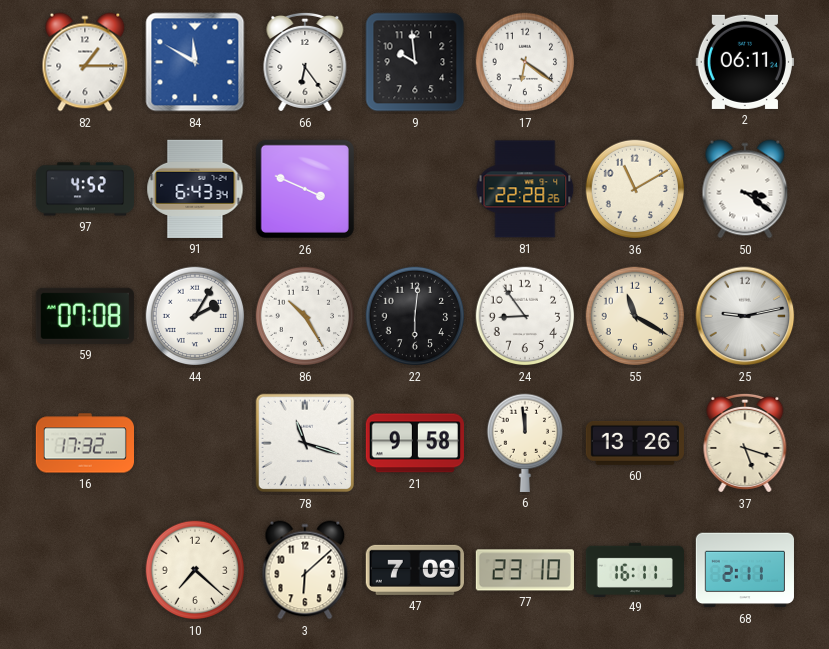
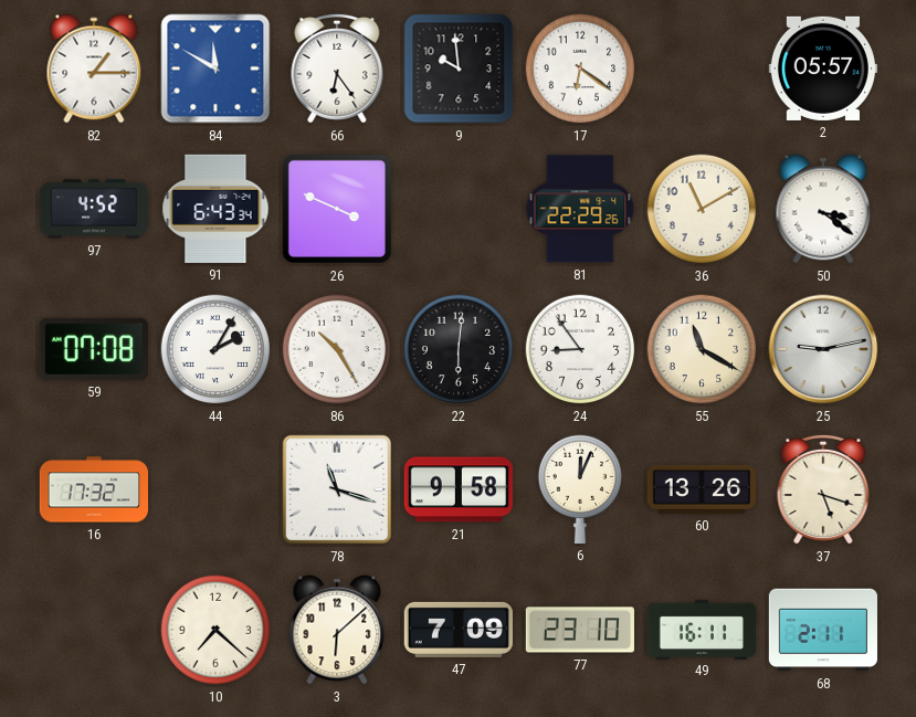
2: 06:11 -> 05:57 (823, 68)
81: 22:28 -> 22:29 (580, 209)
6: 11:59 -> 12:04 (579, 489)
